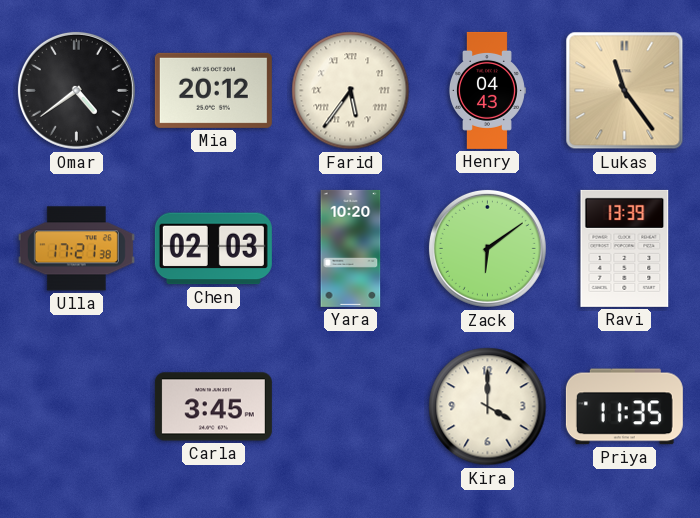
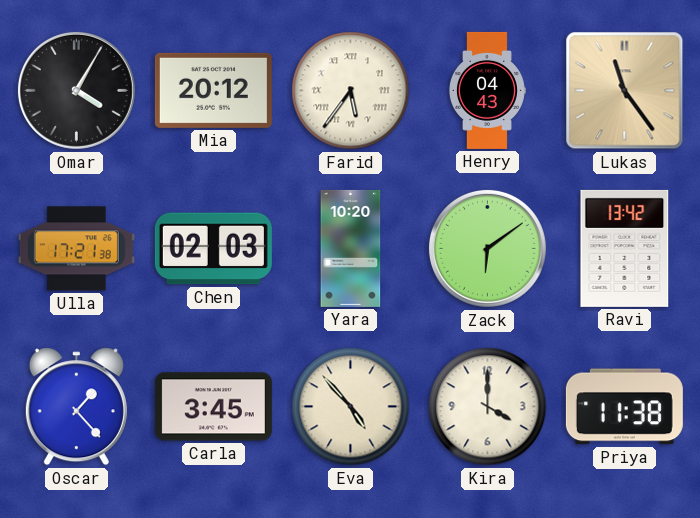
Omar: 4:39 -> 4:05 (76, 90)
Ravi: 13:39 -> 13:42 (625, 248)
Oscar: none -> 1:23 (76, 407)
Eva: none -> 4:53 (351, 407)
Priya: 11:35 -> 11:38 (624, 407)
